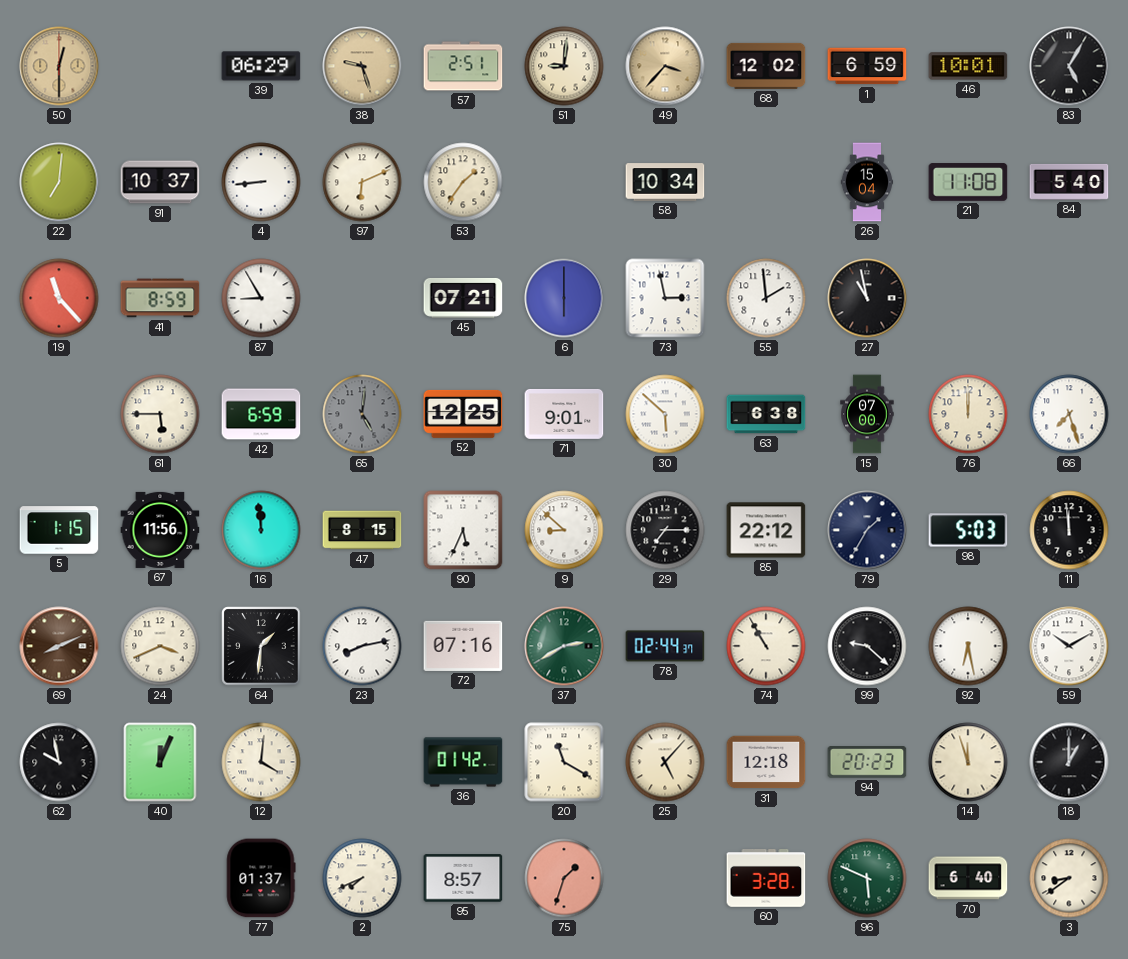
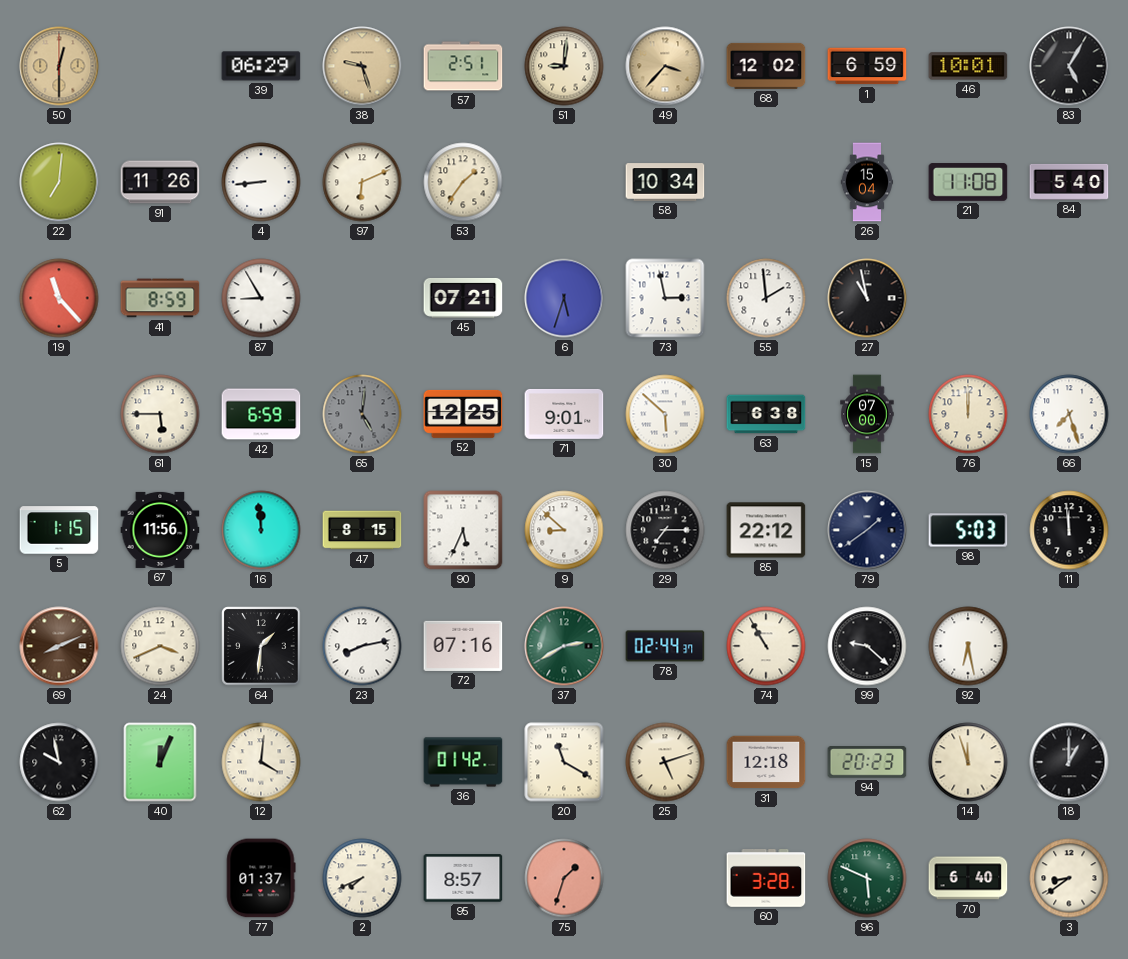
91: 10:37 -> 11:26 (160, 182)
6: 6:00 -> 5:33 (564, 298)
79: 1:35 -> 1:39 (867, 530)
59: 10:10 -> none (1069, 646)
25: 5:07 -> 5:12 (665, 762)
